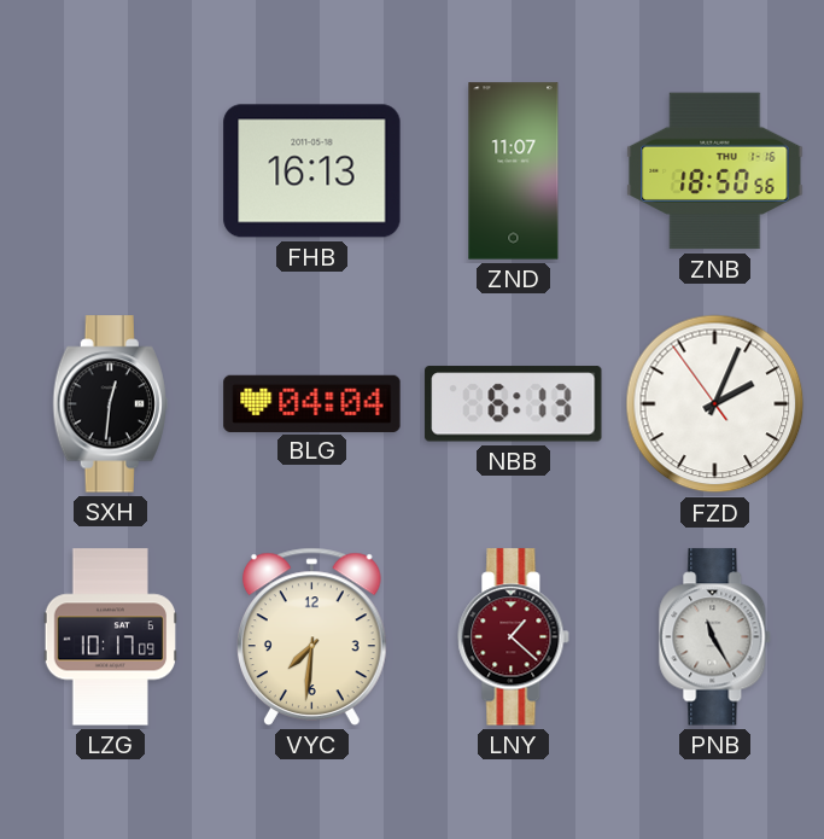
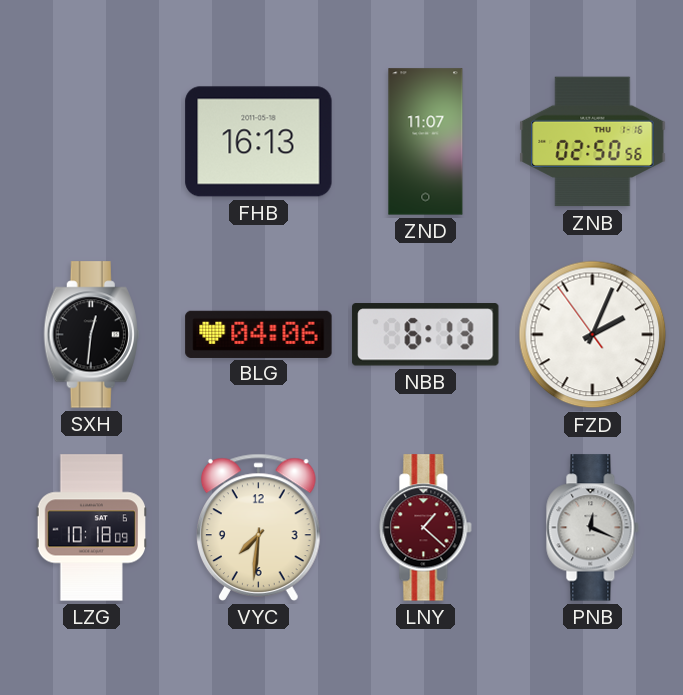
ZNB: 18:50 -> 02:50 (593, 142)
BLG: 04:04 -> 04:06 (259, 334)
LZG: 10:17 -> 10:18 (91, 528)
PNB: 11:25 -> 12:19 (593, 528)
